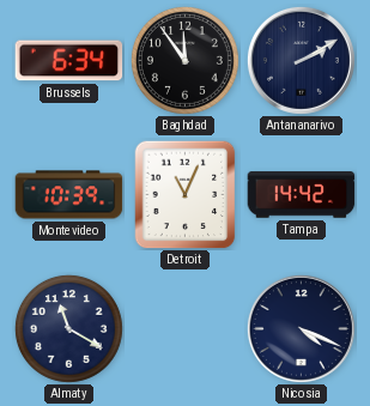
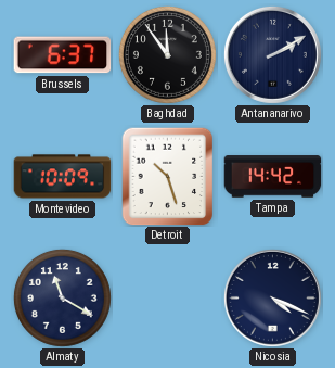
Brussels: 6:34 -> 6:37 (63, 55)
Montevideo: 10:39 -> 10:09 (63, 177)
Detroit: 11:04 -> 10:27 (168, 177)
